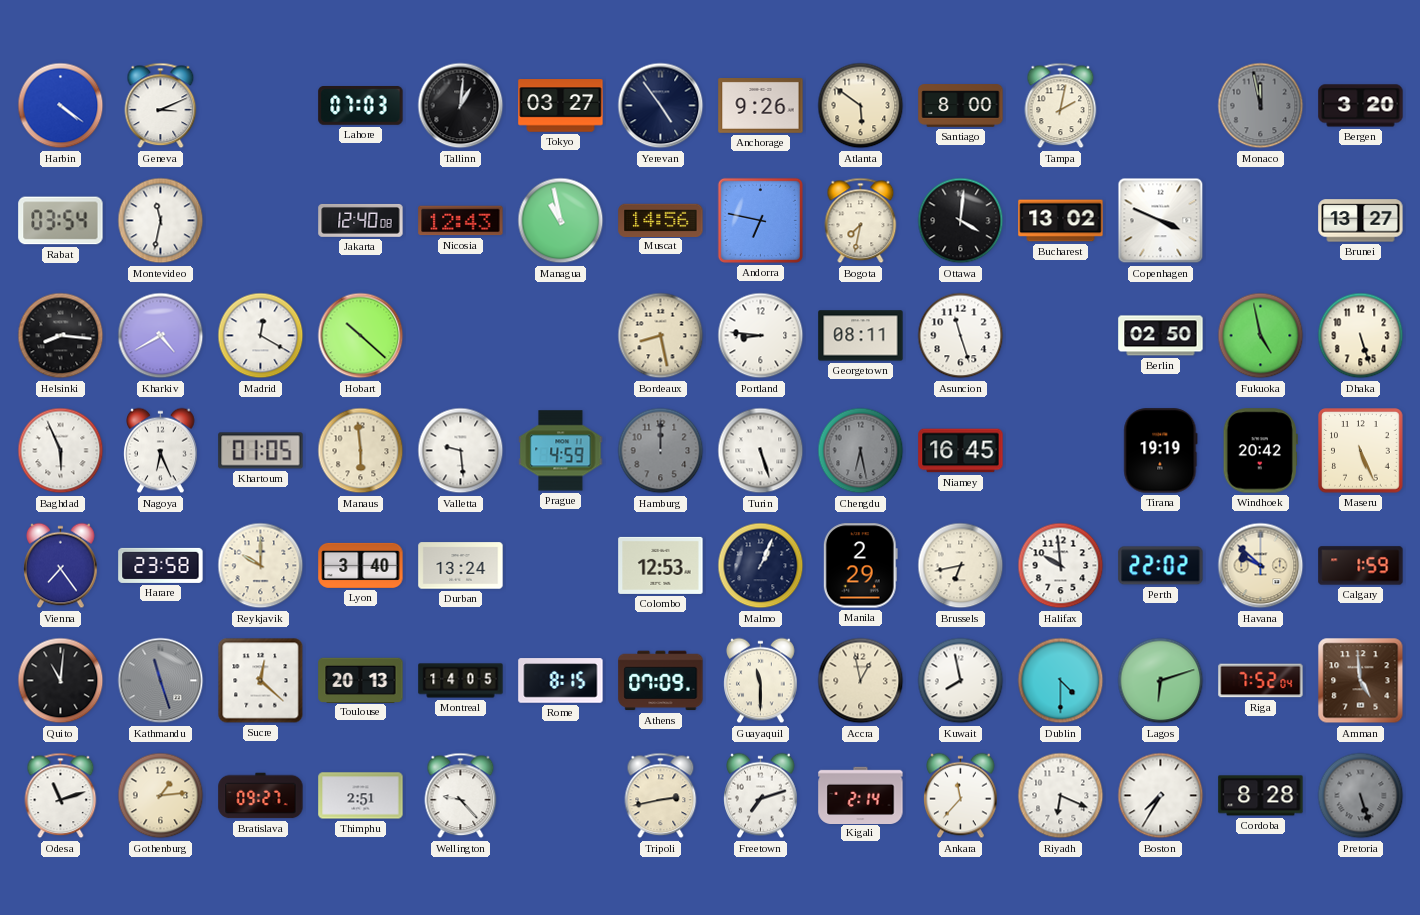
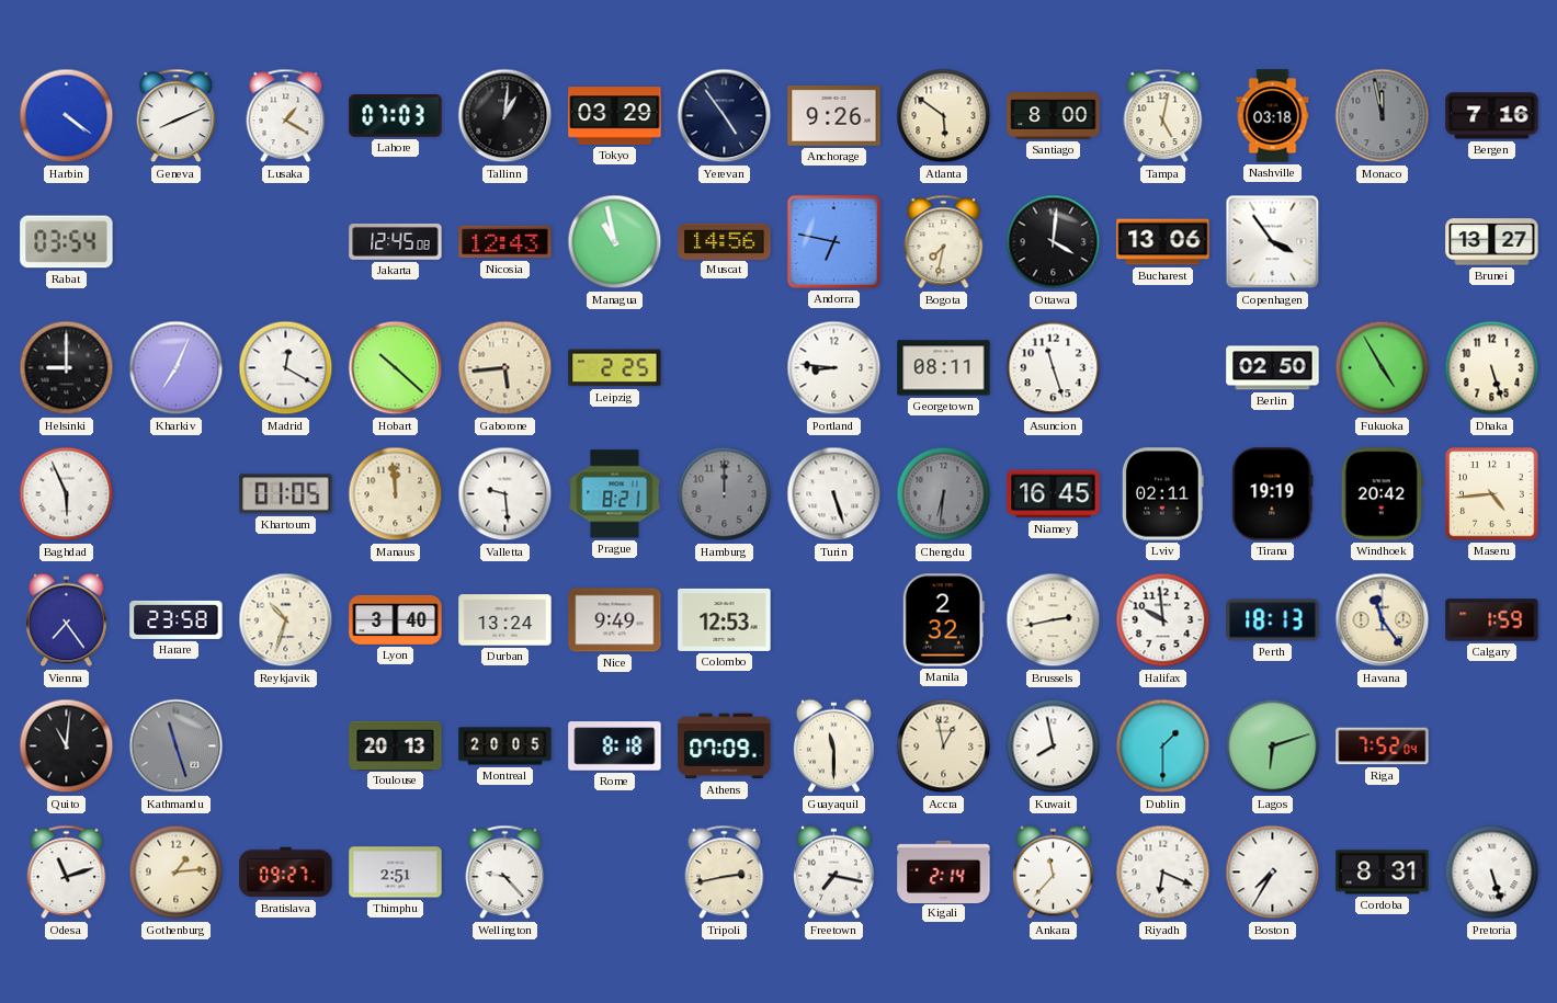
Geneva: 3:11 -> 8:11 (177, 116)
Lusaka: none -> 1:20 (286, 116)
Tokyo: 03:27 -> 03:29 (615, 116)
Tampa: 2:02 -> 5:02 (1163, 116)
Nashville: none -> 03:18 (1273, 116)
Bergen: 3:20 -> 7:16 (1492, 116)
Montevideo: 11:32 -> none (161, 221)
Jakarta: 12:40 -> 12:45 (396, 241)
Bucharest: 13:02 -> 13:06 (1163, 242)
Copenhagen: 3:49 -> 3:54 (1273, 242)
Helsinki: 8:16 -> 9:00 (67, 368)
Kharkiv: 4:40 -> 7:04 (177, 368)
Gaborone: none -> 5:44 (505, 368)
Leipzig: none -> 2:25 (615, 368)
Bordeaux: 8:28 -> none (661, 336)
Fukuoka: 4:58 -> 4:55 (1383, 368)
Nagoya: 6:26 -> none (161, 451)
Manaus: 5:59 -> 11:59 (396, 494)
Prague: 4:59 -> 8:21 (615, 494)
Chengdu: 6:28 -> 6:31 (944, 494)
Lviv: none -> 02:11 (1162, 494)
Maseru: 5:26 -> 4:44 (1492, 494)
Reykjavik: 10:00 -> 10:33 (286, 620)
Nice: none -> 9:49 (615, 620)
Malmo: 1:04 -> none (761, 566)
Manila: 2:29 -> 2:32 (943, 620)
Brussels: 6:43 -> 2:43 (1054, 620)
Perth: 22:02 -> 18:13 (1273, 620)
Havana: 9:52 -> 11:24 (1383, 620)
Sucre: 12:22 -> none (261, 681)
Montreal: 14:05 -> 20:05 (505, 746)
Rome: 8:15 -> 8:18 (615, 746)
Dublin: 4:30 -> 1:30 (1163, 746)
Amman: 4:59 -> none (1361, 681)
Freetown: 7:12 -> 7:17 (834, 873)
Cordoba: 8:28 -> 8:31 (1383, 873)
Pretoria dial: grey -> white (1492, 873)
